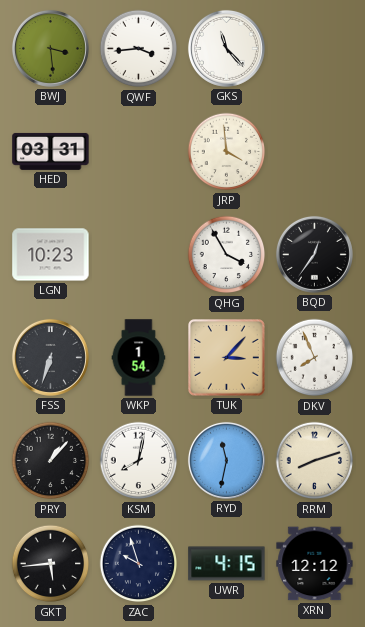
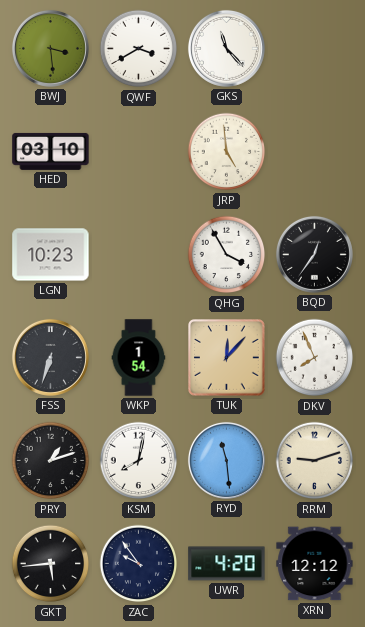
QWF: 3:44 -> 3:40 (139, 49)
HED: 03:31 -> 03:10 (51, 151)
JRP: 3:59 -> 4:59 (227, 152)
TUK: 3:07 -> 12:07 (227, 358)
PRY: 1:07 -> 1:12 (51, 461)
RYD: 11:32 -> 11:29 (226, 460)
RRM: 8:12 -> 9:12 (315, 461)
ZAC: 9:57 -> 9:54 (139, 564)
UWR: 4:15 -> 4:20 (227, 564)
